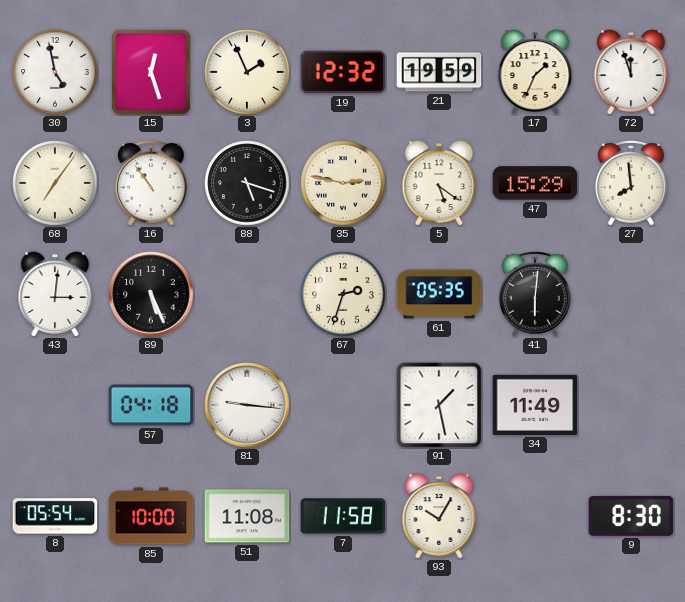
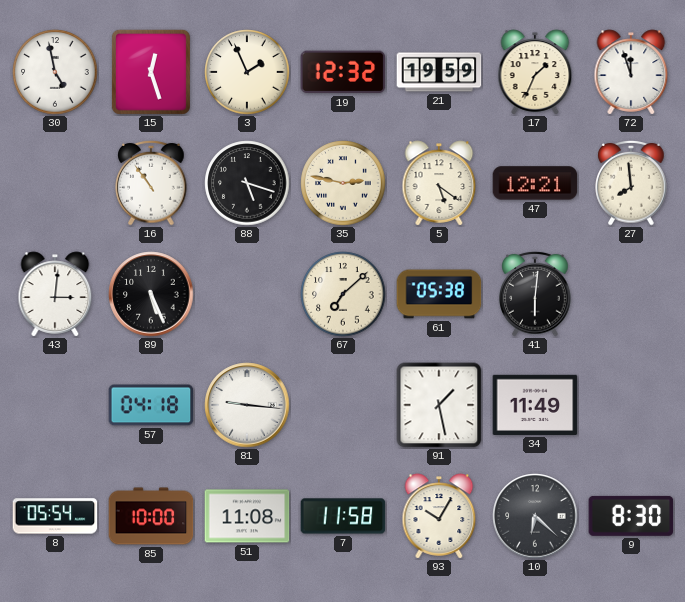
68: 7:06 -> none (55, 183)
47: 15:29 -> 12:21 (535, 183)
67: 2:33 -> 7:08 (343, 294)
61: 05:35 -> 05:38 (439, 294)
10: none -> 6:22 (535, 516)
